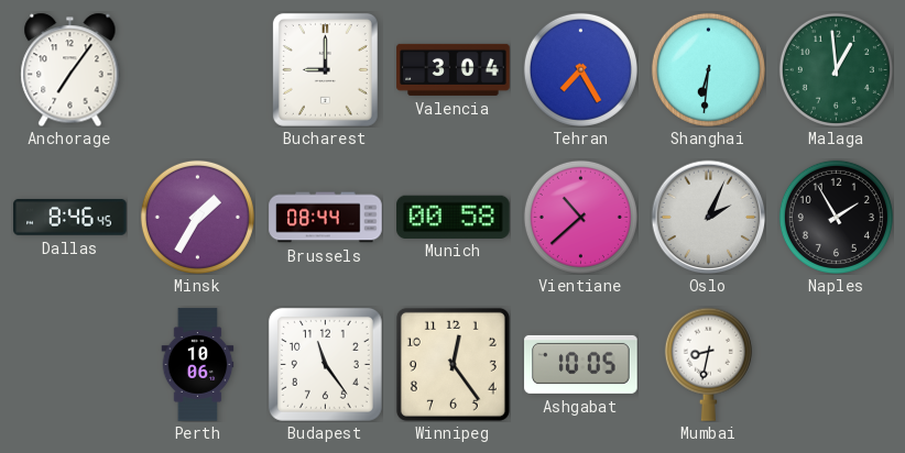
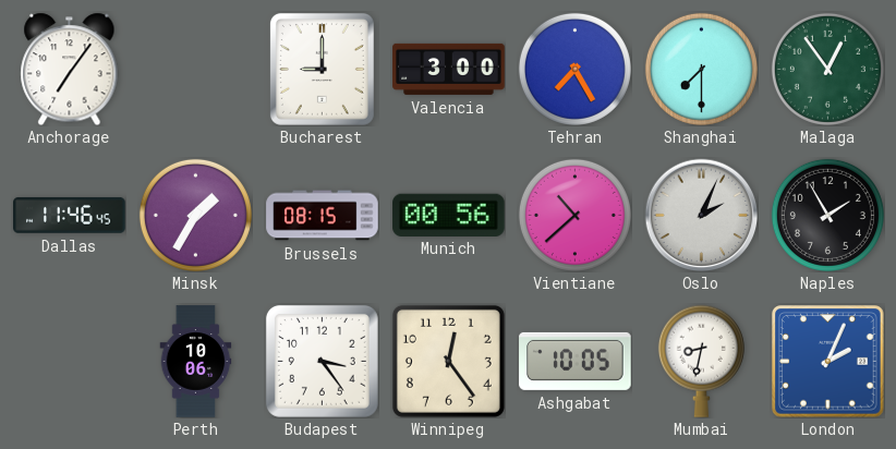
Valencia: 3:04 -> 3:00 (449, 69)
Shanghai: 6:31 -> 7:30 (701, 69)
Malaga: 12:59 -> 12:54 (827, 69)
Dallas: 8:46 -> 11:46 (70, 215)
Brussels: 08:44 -> 08:15 (323, 216)
Munich: 00:58 -> 00:56 (449, 215)
Budapest: 11:24 -> 3:24 (322, 361)
London: none -> 2:04 (828, 362)
